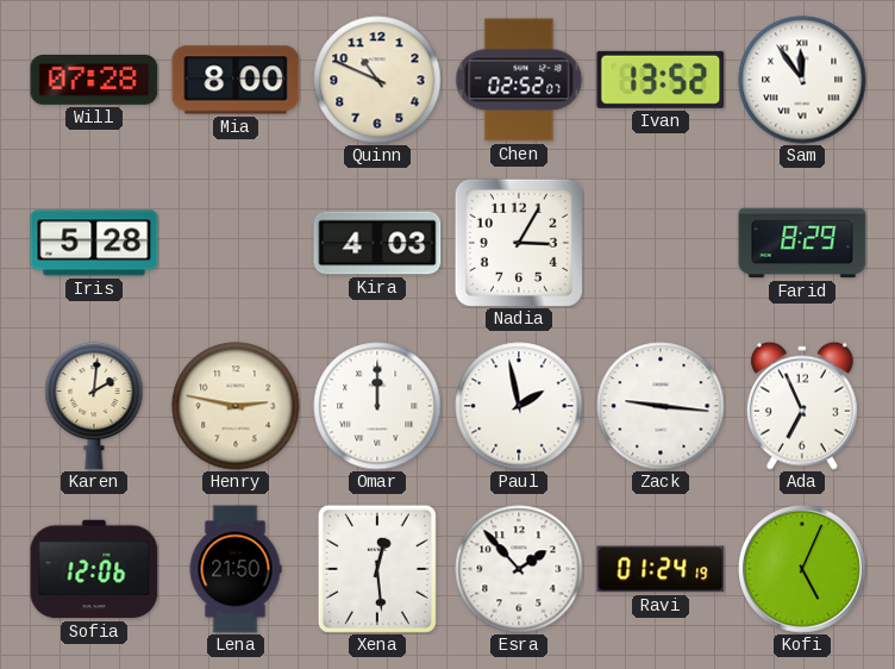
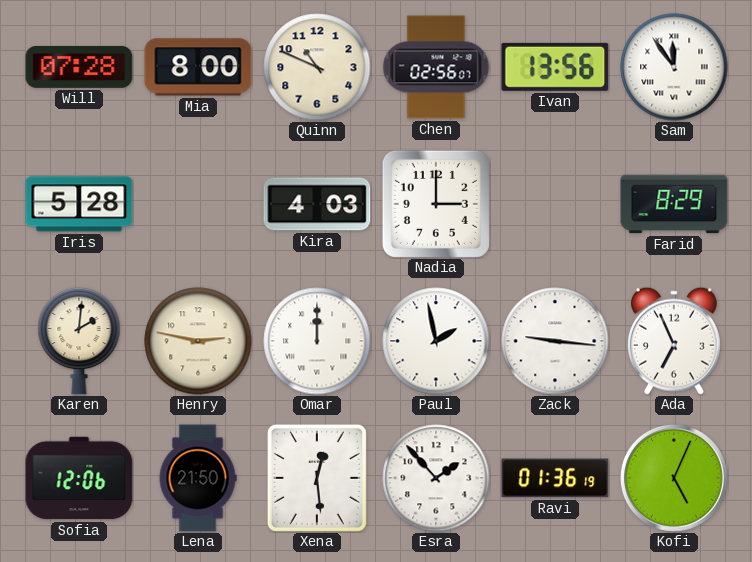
Chen: 02:52 -> 02:56 (436, 67)
Ivan: 13:52 -> 13:56 (555, 67)
Nadia: 3:05 -> 3:00 (436, 204)
Ravi: 01:24 -> 01:36 (555, 478)
